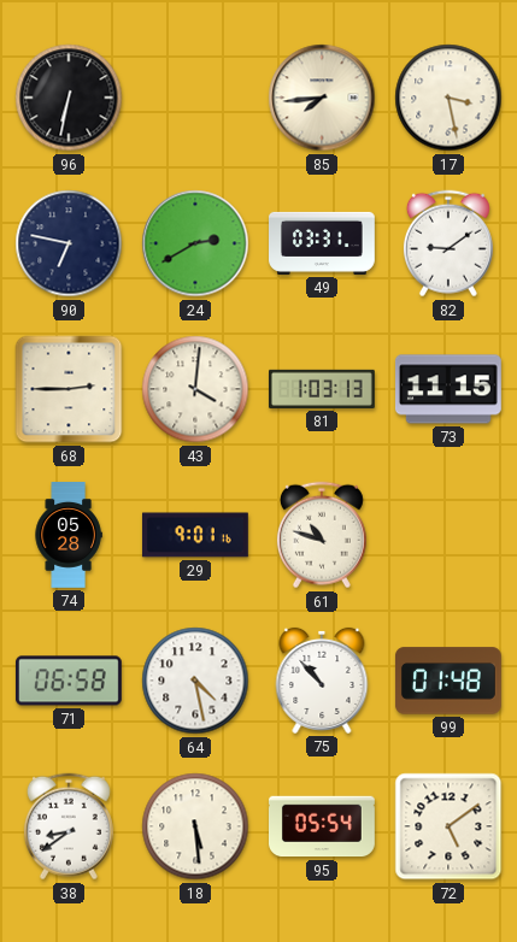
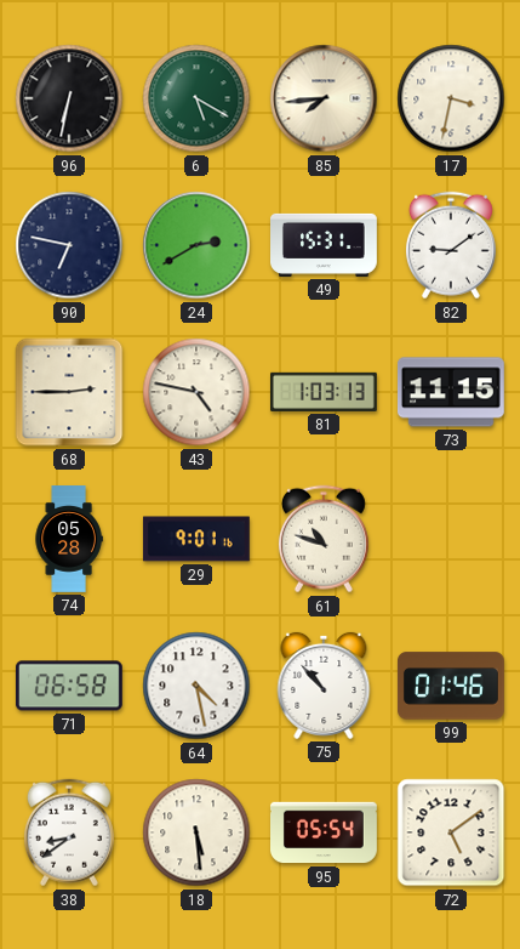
6: none -> 5:20 (196, 98)
17: 3:28 -> 3:32 (451, 98)
49: 03:31 -> 15:31 (325, 245)
43: 4:01 -> 4:47 (196, 392)
99: 01:48 -> 01:46 (451, 686)
